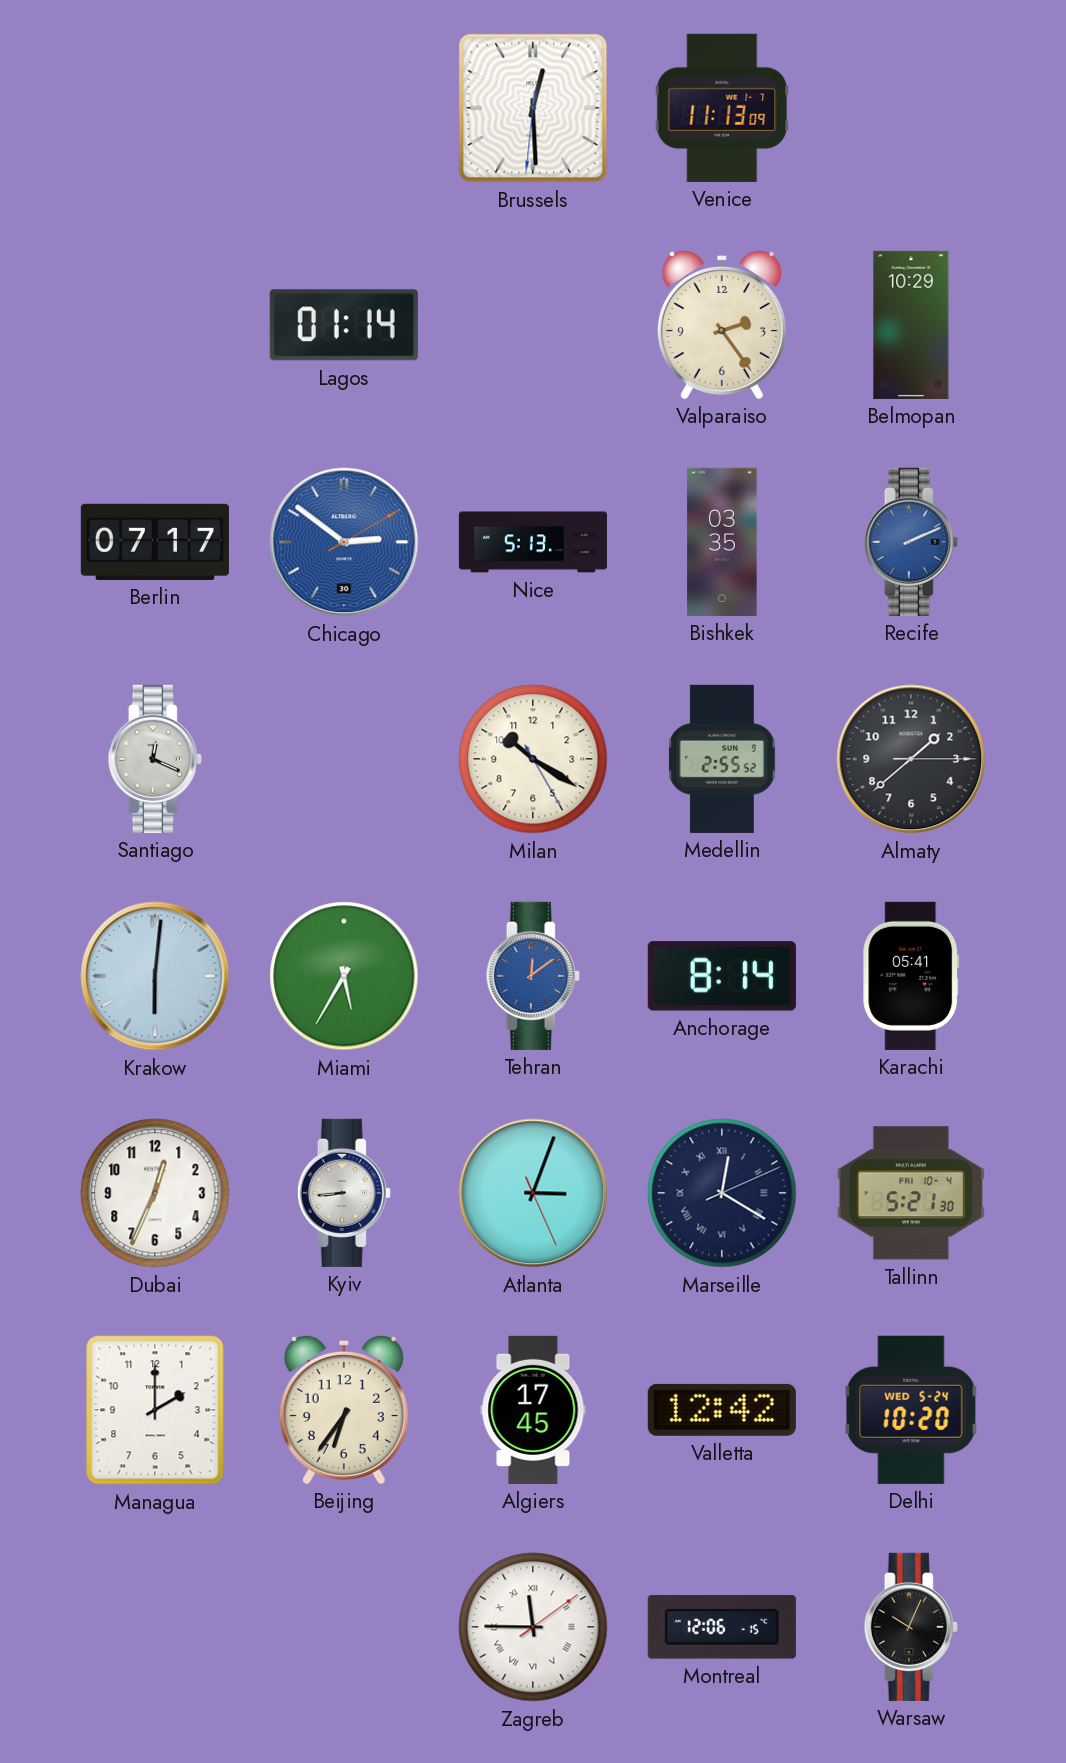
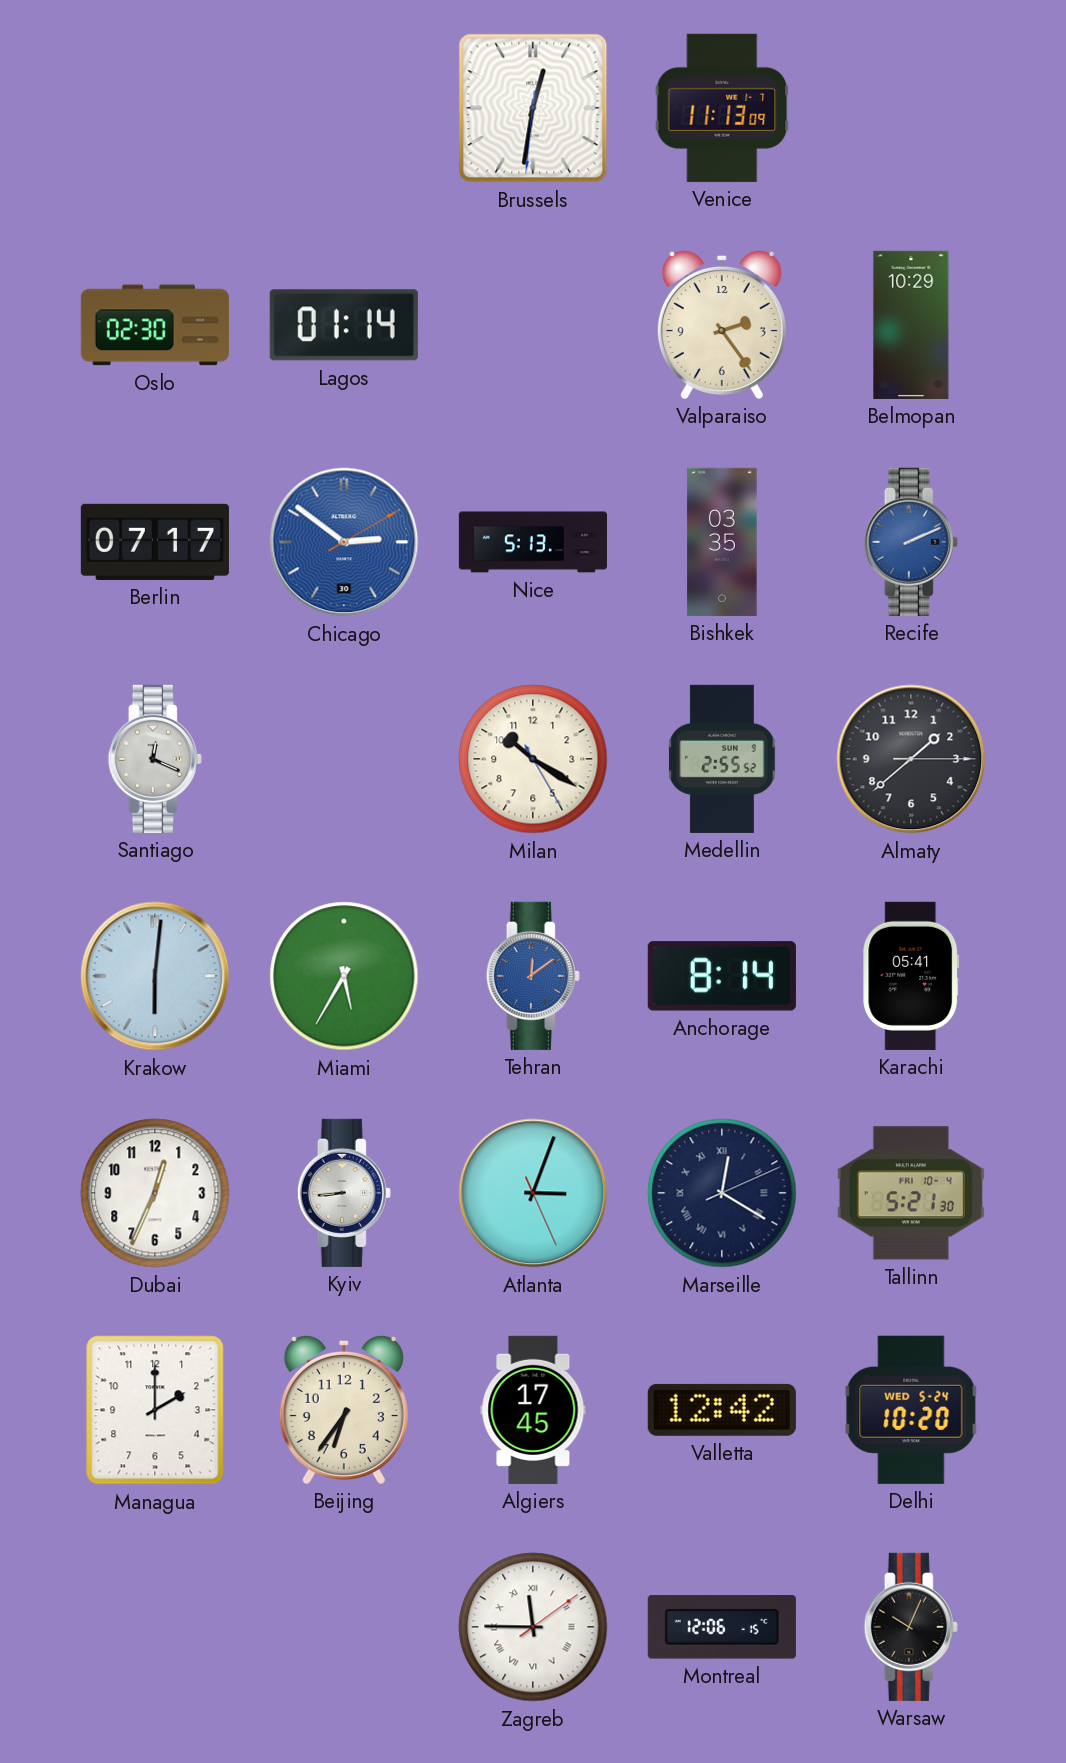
Brussels: 12:29 -> 12:31 (533, 108)
Oslo: none -> 02:30 (155, 325)
